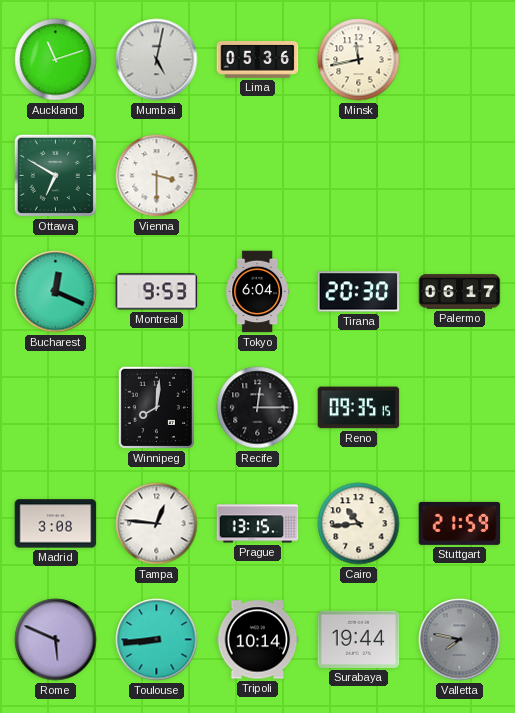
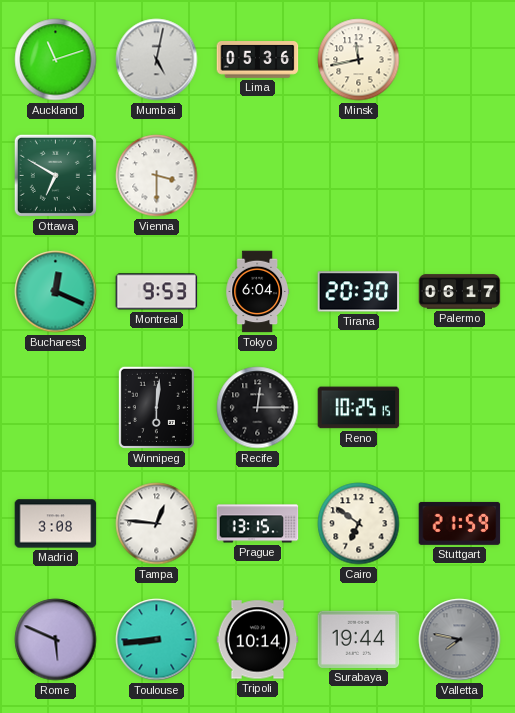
Winnipeg: 8:01 -> 6:01 (156, 407)
Reno: 09:35 -> 10:25 (359, 408)
Cairo: 10:44 -> 6:51 (359, 524)
